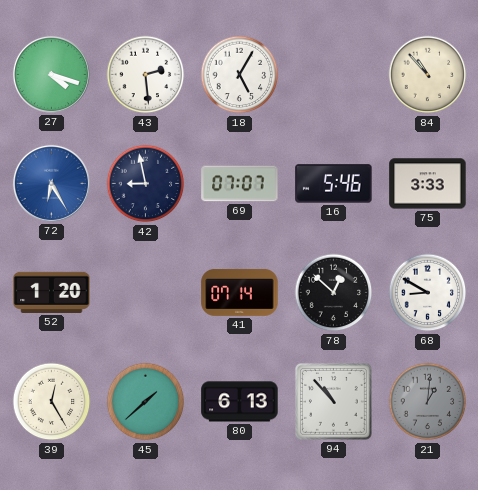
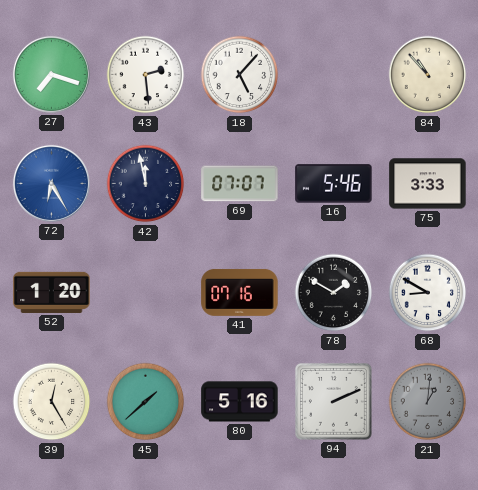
27: 4:18 -> 7:18 (51, 74)
18: 5:05 -> 5:07 (240, 75)
42: 8:58 -> 11:58 (146, 184)
41: 07:14 -> 07:16 (240, 292)
78: 12:52 -> 1:50 (334, 293)
80: 6:13 -> 5:16 (240, 402)
94: 10:53 -> 2:11 (333, 401)
